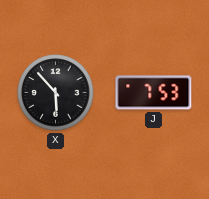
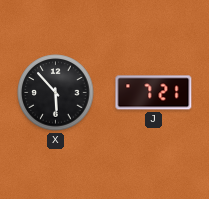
J: 7:53 -> 7:21 (154, 93)
